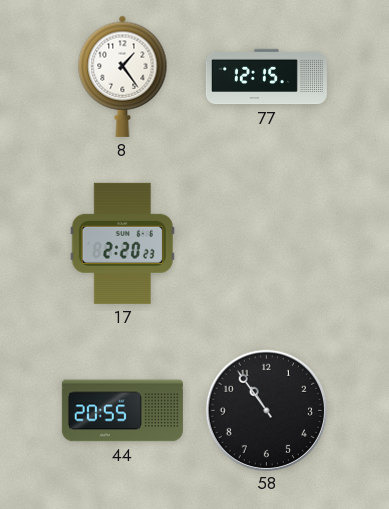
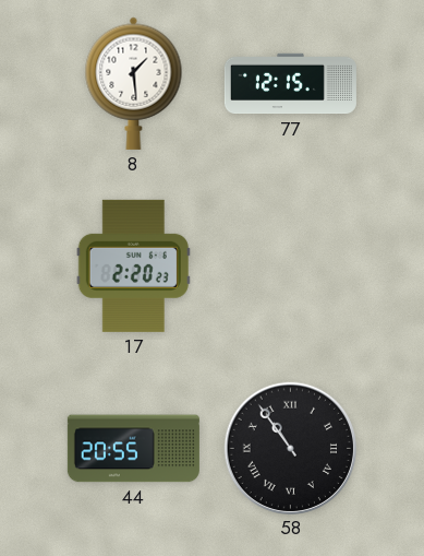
8: 1:24 -> 1:29 (134, 83)
58 numerals: Arabic -> Roman (290, 448)
